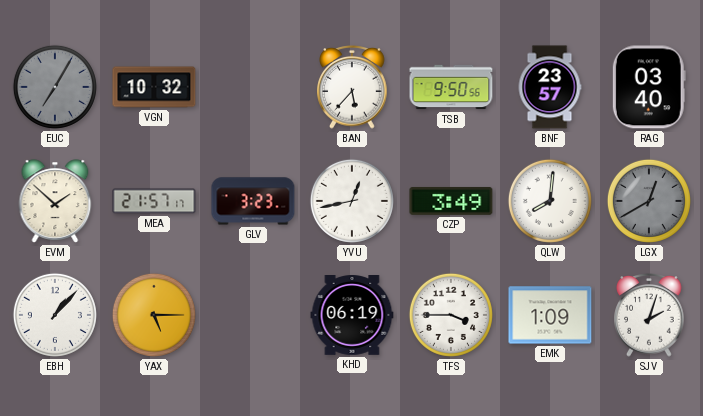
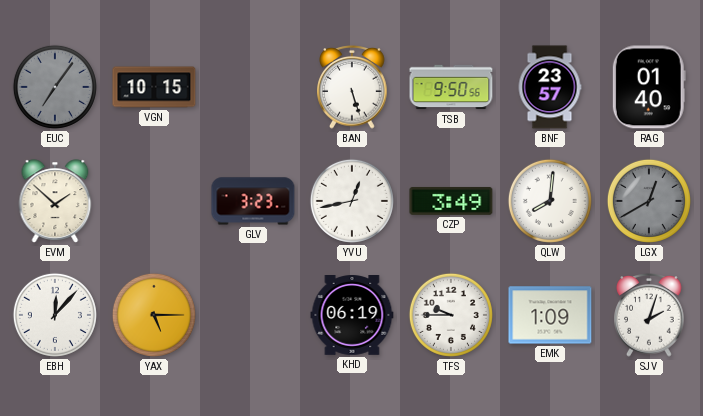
EUC: 7:05 -> 7:06 (55, 87)
VGN: 10:32 -> 10:15 (154, 87)
BAN: 5:37 -> 5:27 (352, 88)
RAG: 03:40 -> 01:40 (649, 87)
MEA: 21:57 -> none (154, 201)
EBH: 1:07 -> 12:07 (55, 315)
TFS: 3:45 -> 9:45 (451, 315)
